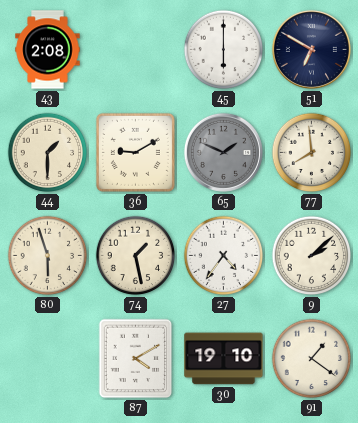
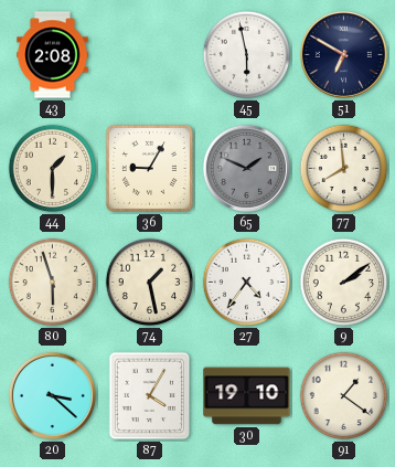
45: 6:00 -> 5:58 (247, 55)
36: 9:10 -> 9:05 (149, 168)
9: 2:08 -> 2:09 (344, 283)
20: none -> 3:22 (52, 395)
87: 4:10 -> 4:05 (150, 396)
